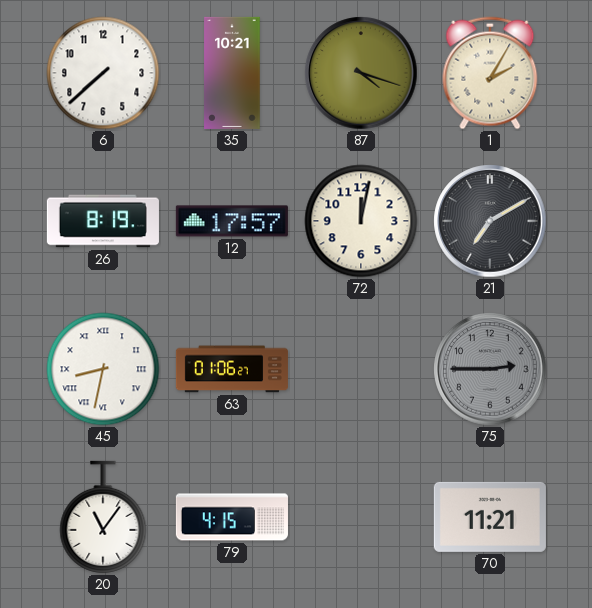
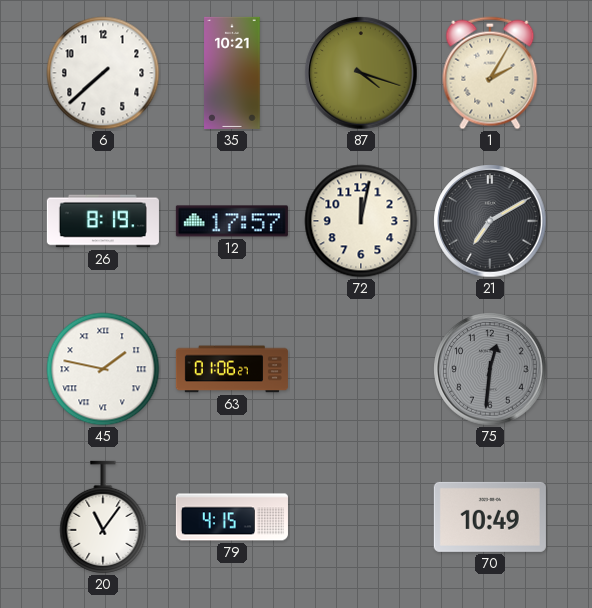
45: 8:32 -> 1:47 (103, 369)
75: 2:45 -> 12:31 (490, 369)
70: 11:21 -> 10:49 (490, 517)
